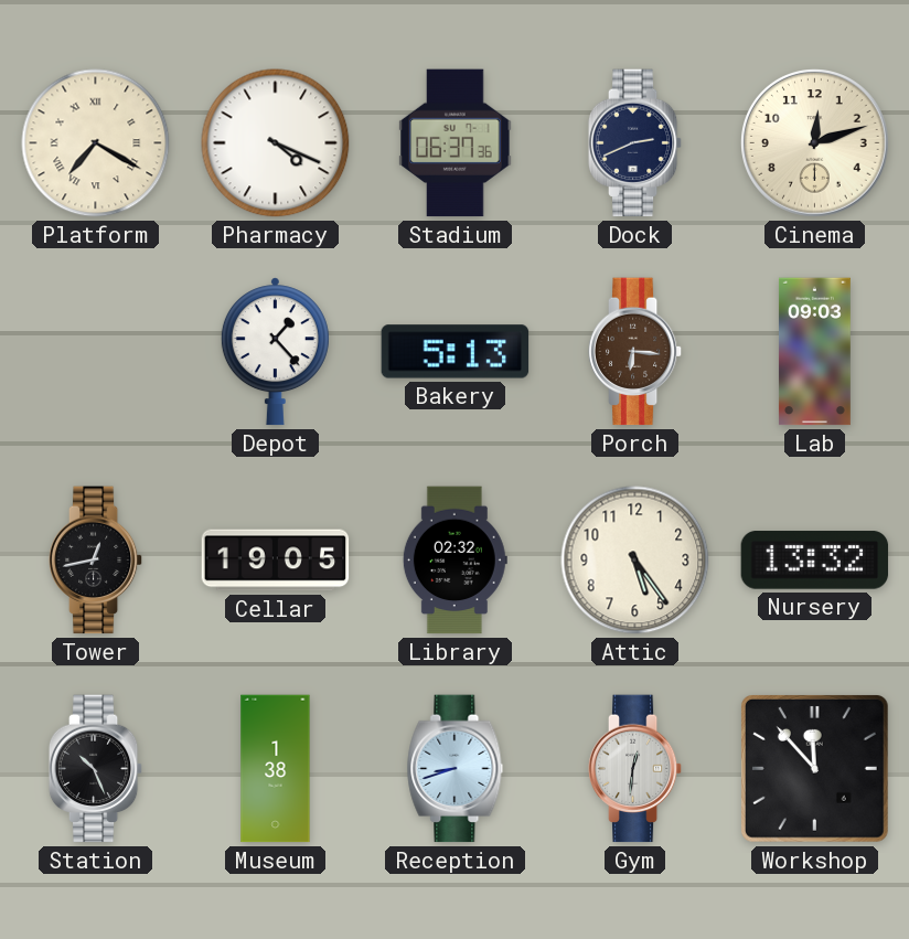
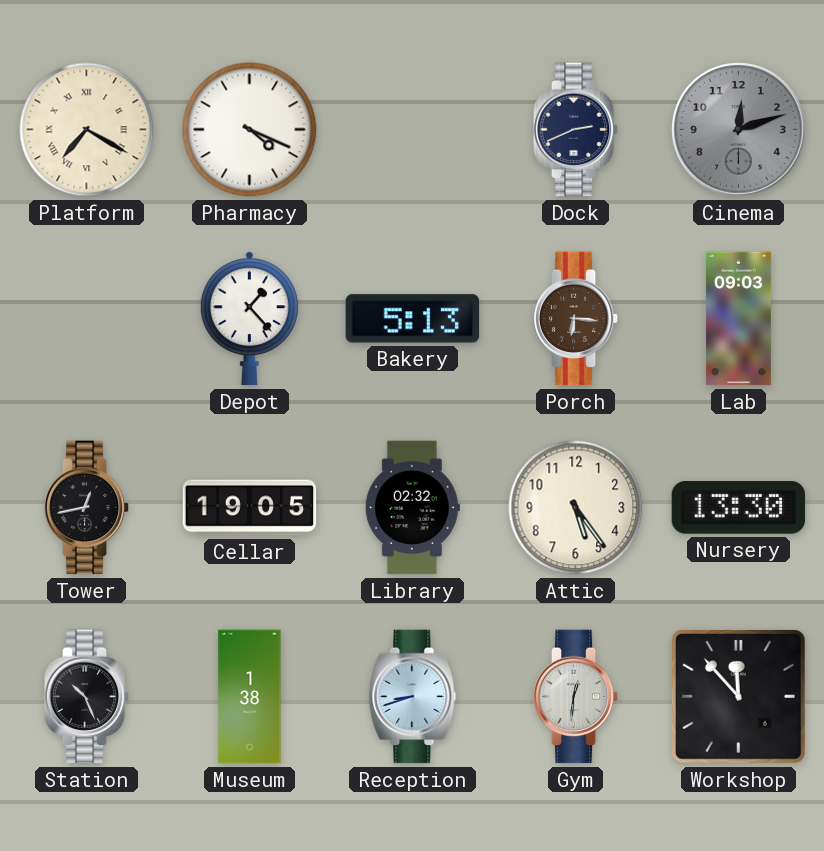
Stadium: 06:37 -> none (456, 143)
Cinema dial: cream -> grey (739, 130)
Nursery: 13:32 -> 13:30 (739, 508)
